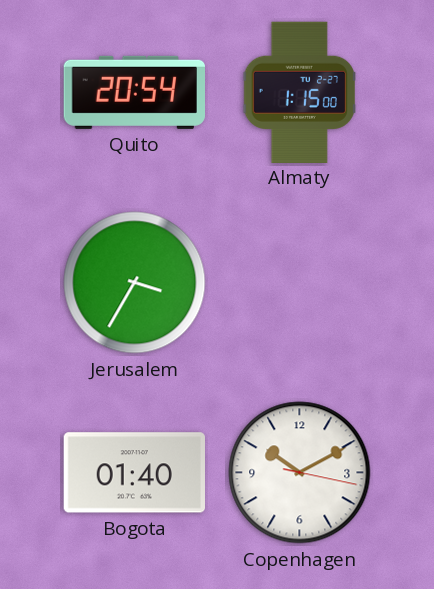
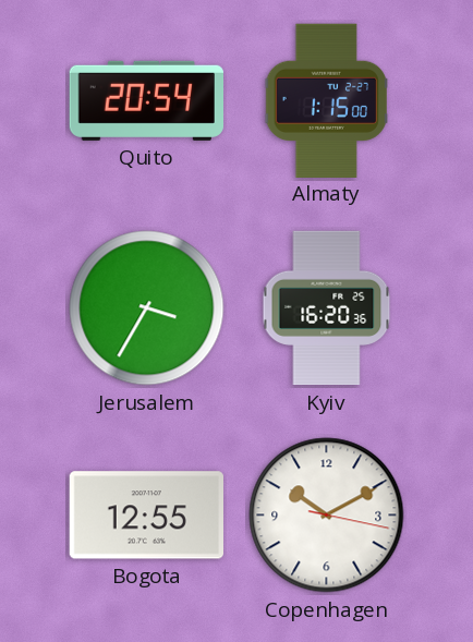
Kyiv: none -> 16:20 (327, 308)
Bogota: 01:40 -> 12:55 (146, 516)
